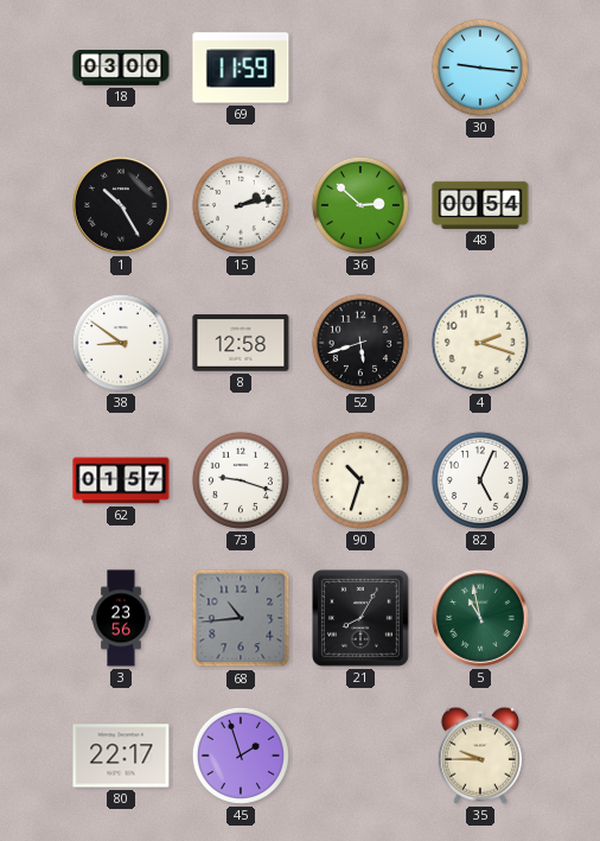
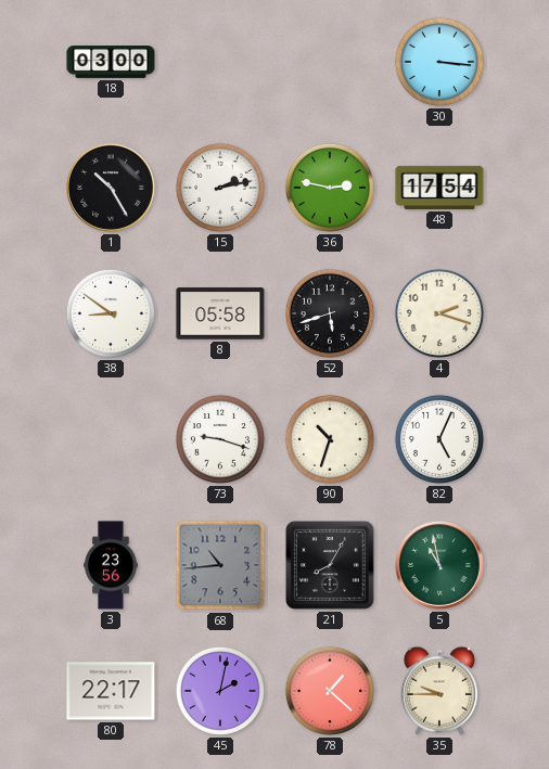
69: 11:59 -> none (241, 68)
30: 9:16 -> 3:16 (439, 62)
36: 2:52 -> 2:47 (330, 188)
48: 00:54 -> 17:54 (439, 188)
8: 12:58 -> 05:58 (220, 313)
62: 01:57 -> none (121, 480)
45: 1:57 -> 2:02 (220, 691)
78: none -> 1:22 (330, 691)
